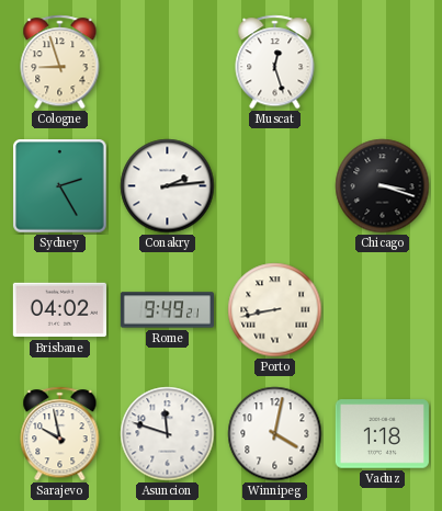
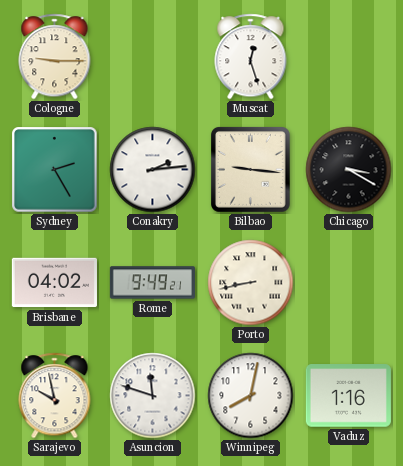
Cologne: 8:57 -> 9:15 (55, 57)
Bilbao: none -> 9:16 (250, 169)
Chicago: 3:18 -> 3:20 (349, 170)
Winnipeg: 4:02 -> 8:02 (251, 396)
Vaduz: 1:18 -> 1:16 (348, 396)
